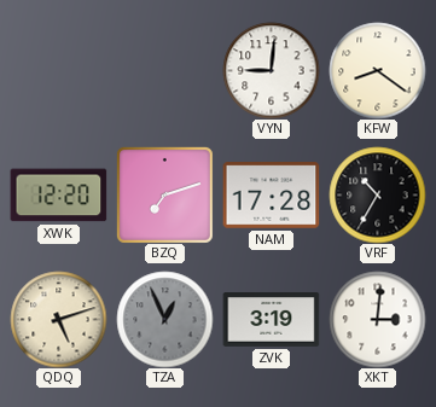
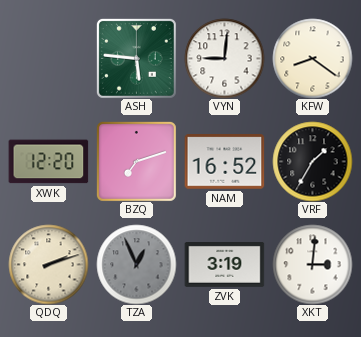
ASH: none -> 5:46 (136, 58)
NAM: 17:28 -> 16:52 (224, 162)
VRF: 10:35 -> 1:35 (312, 161)
QDQ: 5:12 -> 2:12 (48, 264)
